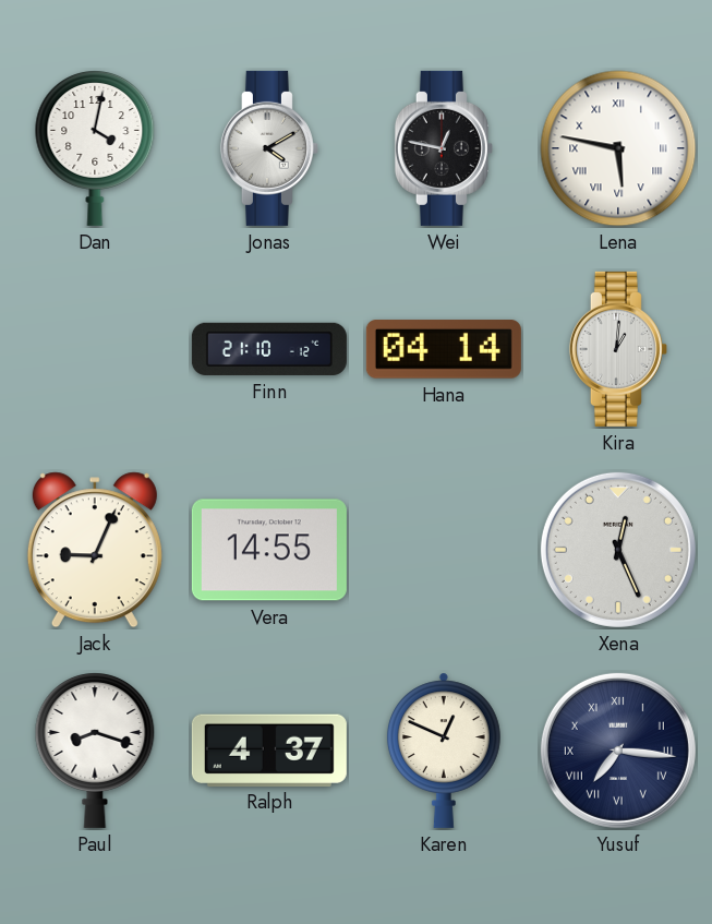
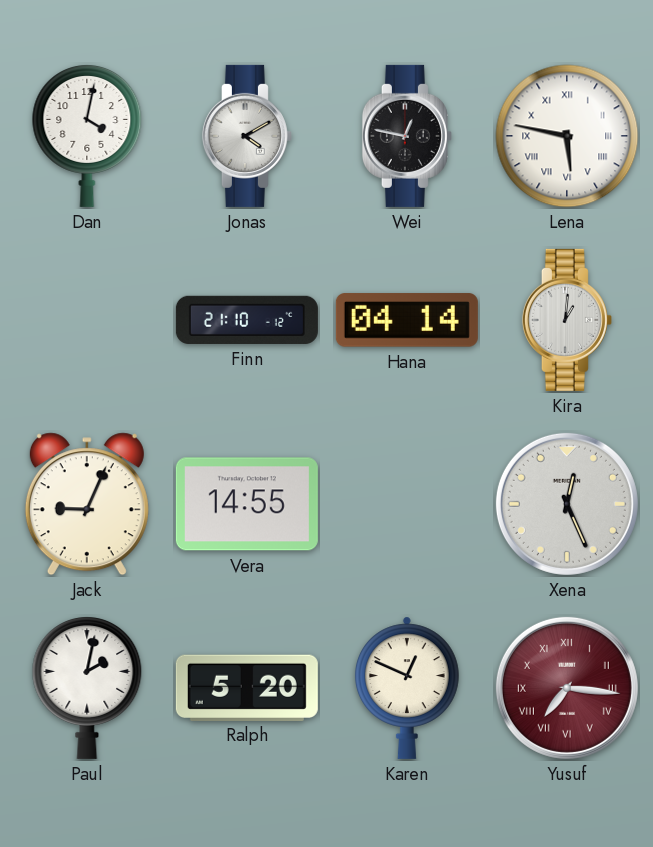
Paul: 8:18 -> 2:02 (87, 688)
Ralph: 4:37 -> 5:20 (247, 687)
Yusuf dial: navy -> burgundy (567, 688)
